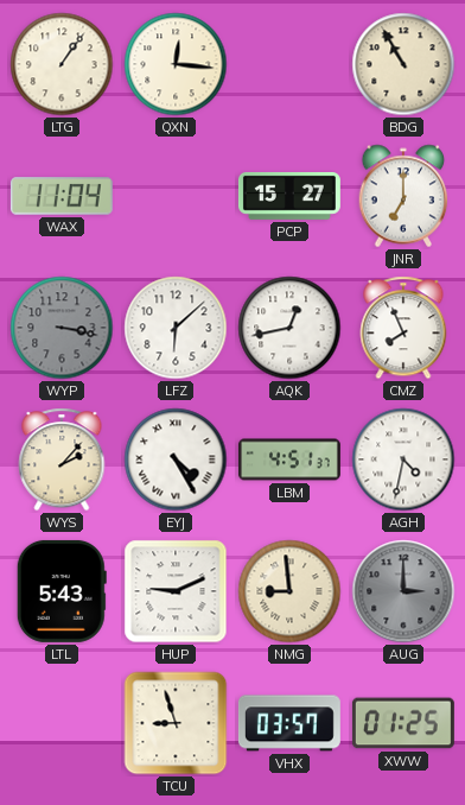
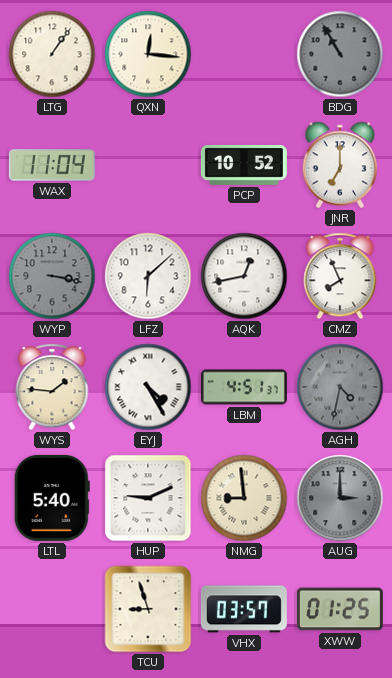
BDG dial: cream -> grey (340, 54)
PCP: 15:27 -> 10:52 (244, 165)
WYS: 2:07 -> 1:46 (52, 387)
AGH dial: white -> grey (340, 387)
LTL: 5:43 -> 5:40 (52, 498)
